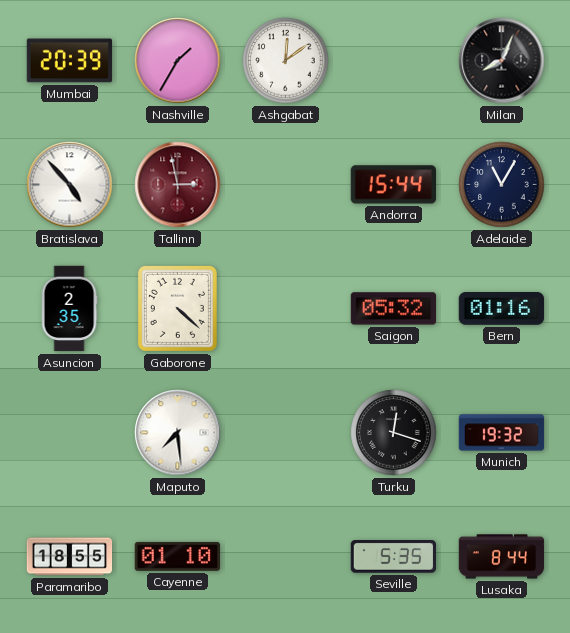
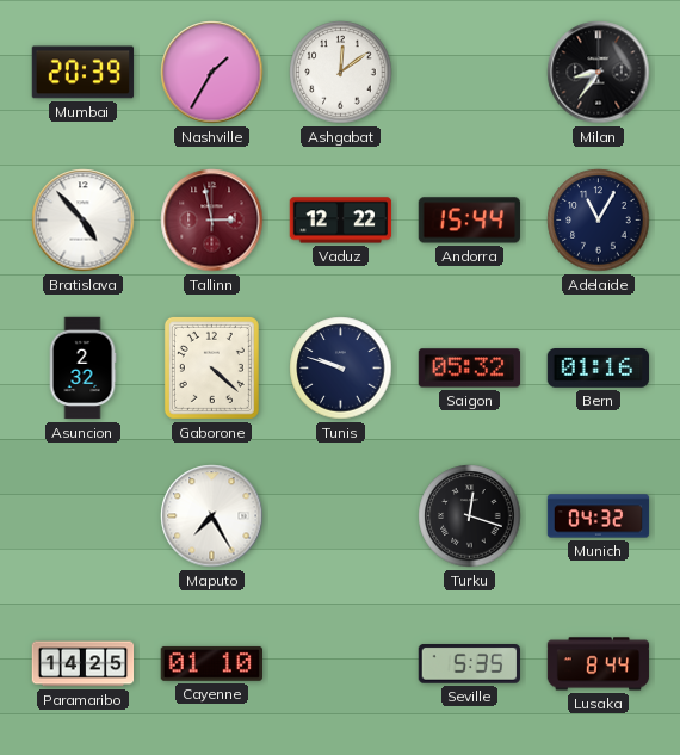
Milan: 8:04 -> 8:36 (599, 73)
Vaduz: none -> 12:22 (341, 221)
Asuncion: 2:35 -> 2:32 (82, 369)
Tunis: none -> 9:48 (341, 369)
Maputo: 7:29 -> 7:25 (212, 516)
Munich: 19:32 -> 04:32 (599, 516)
Paramaribo: 18:55 -> 14:25 (84, 664)
